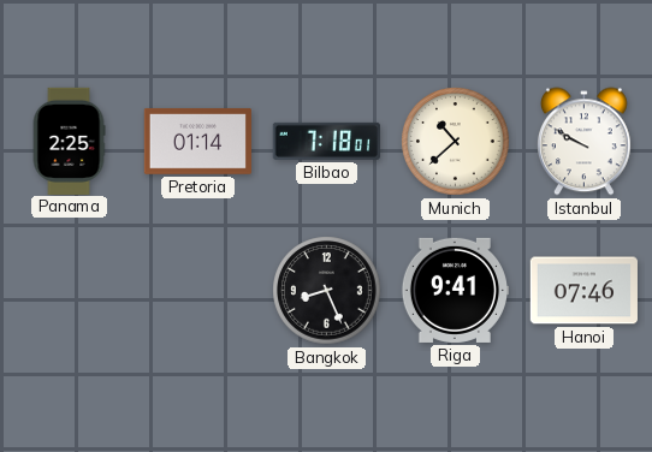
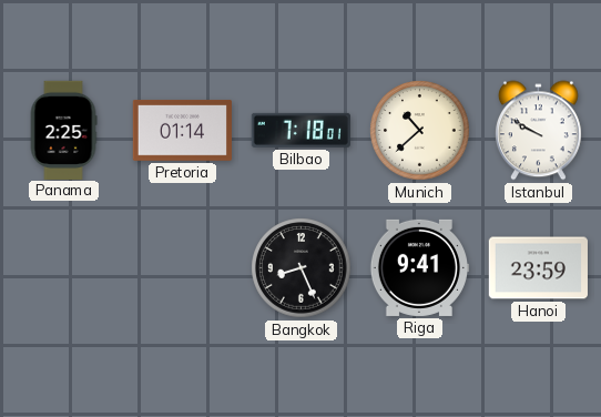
Hanoi: 07:46 -> 23:59 (538, 268)
